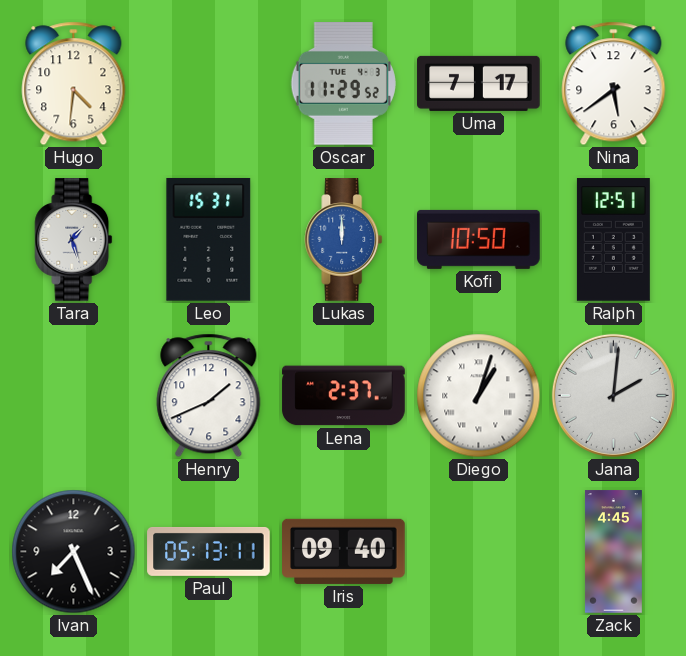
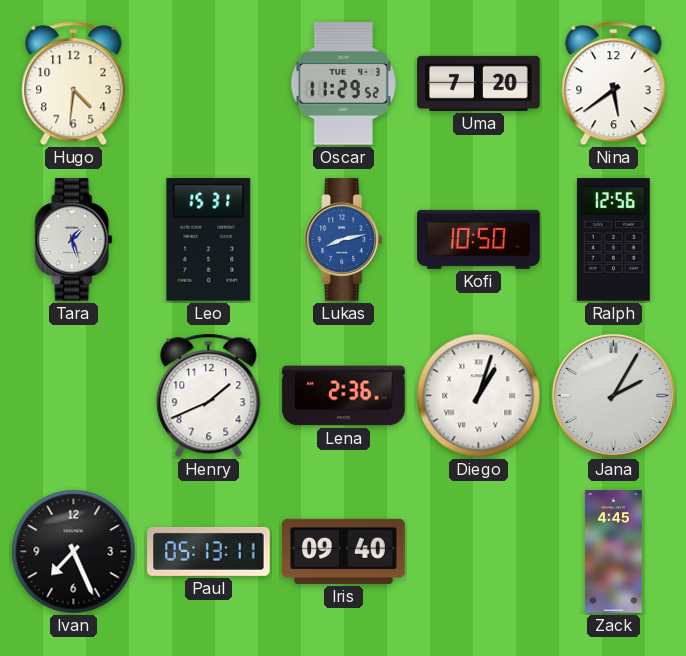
Uma: 7:17 -> 7:20 (479, 83)
Lukas: 12:00 -> 8:13 (344, 240)
Ralph: 12:51 -> 12:56 (613, 240)
Lena: 2:37 -> 2:36 (344, 396)
Jana: 2:01 -> 2:05 (613, 395)
